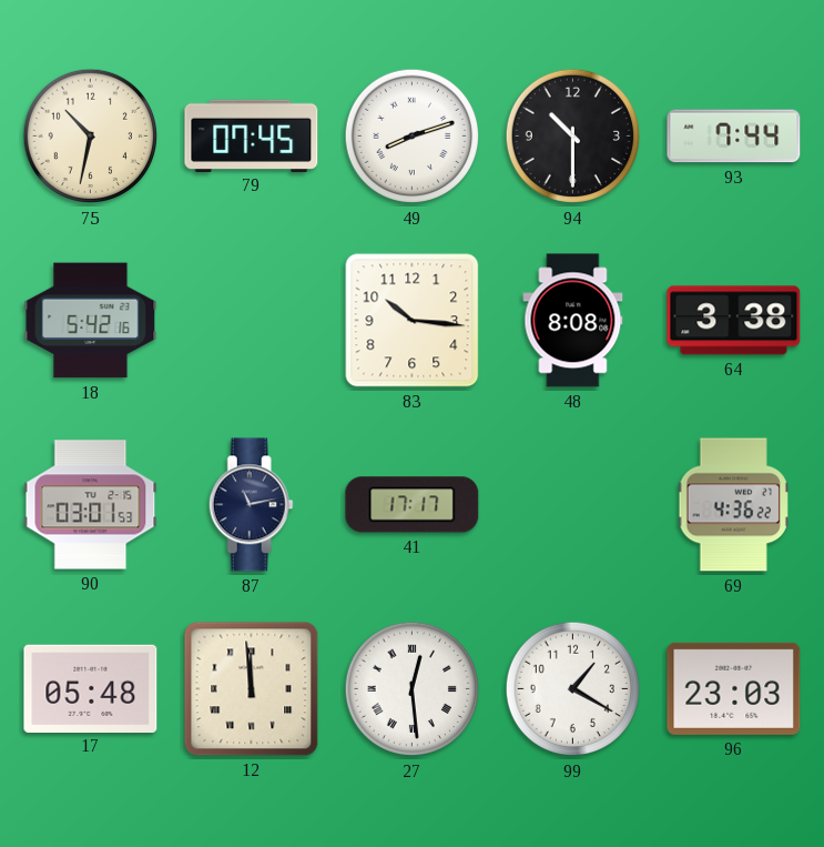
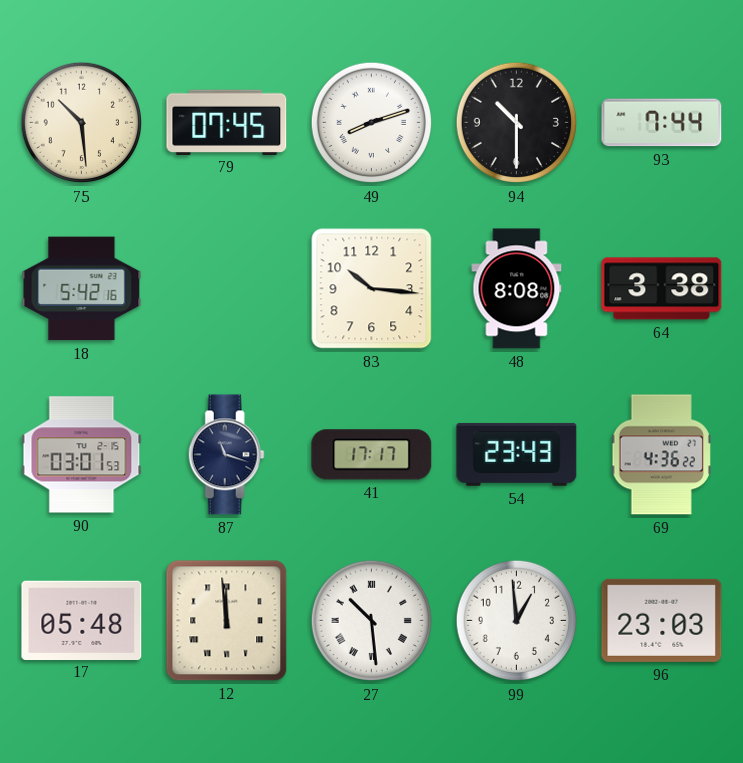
75: 10:32 -> 10:29 (82, 123)
87: 11:13 -> 11:18 (226, 455)
54: none -> 23:43 (517, 454)
27: 12:29 -> 10:29 (372, 621)
99: 1:20 -> 12:59 (517, 621)
